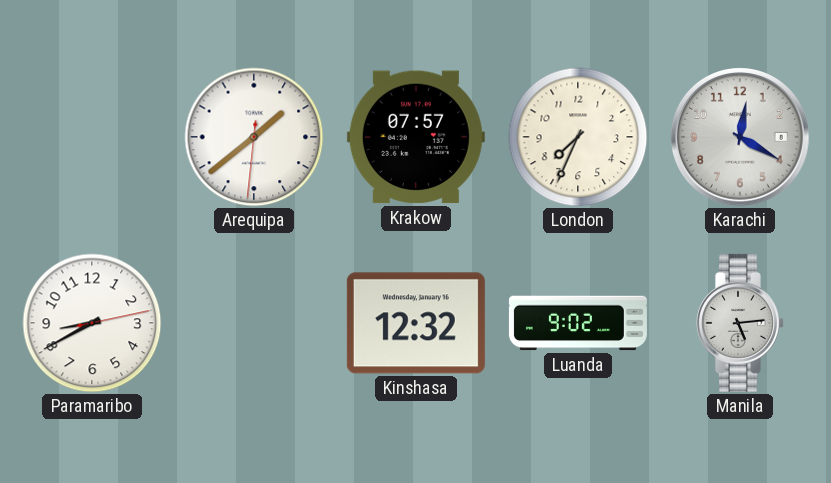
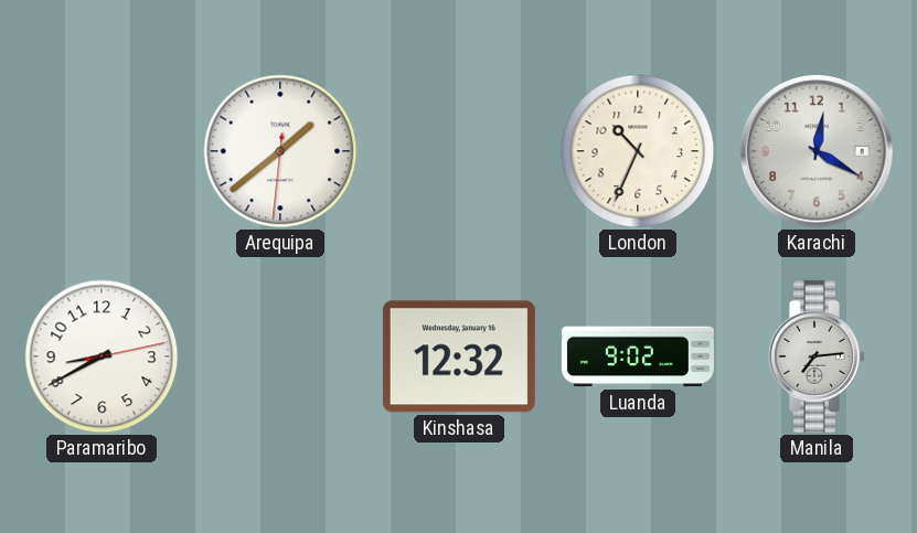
Krakow: 07:57 -> none (416, 137)
London: 7:34 -> 10:34 (638, 151)
Manila: 5:14 -> 7:14 (817, 356)
